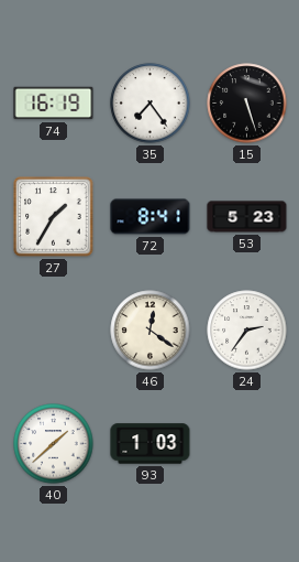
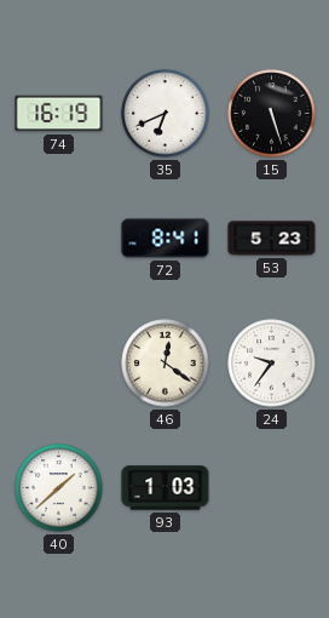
35: 7:24 -> 6:41 (166, 114)
27: 1:35 -> none (54, 217)
24: 2:36 -> 9:36 (272, 364)
